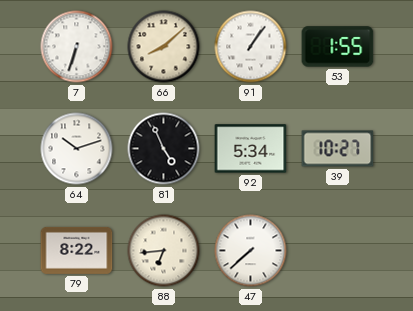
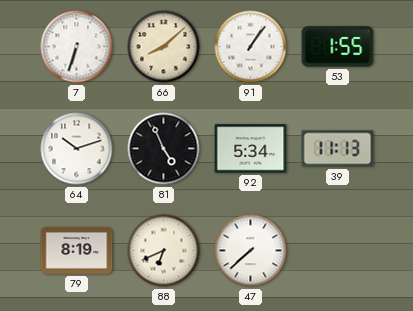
39: 10:27 -> 11:13 (338, 149)
79: 8:22 -> 8:19 (77, 250)
88: 6:44 -> 6:41 (164, 251)
